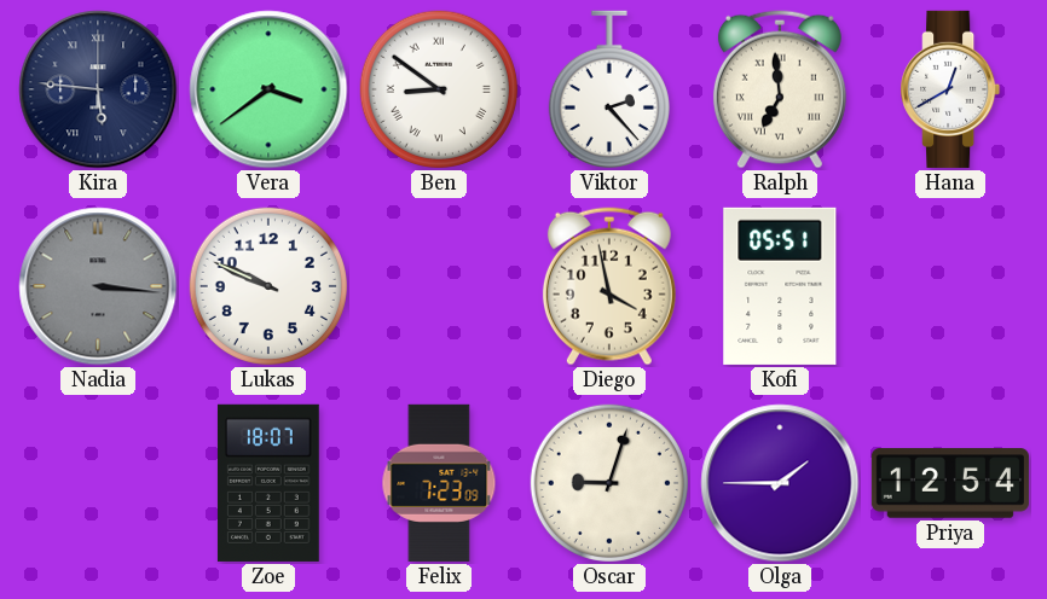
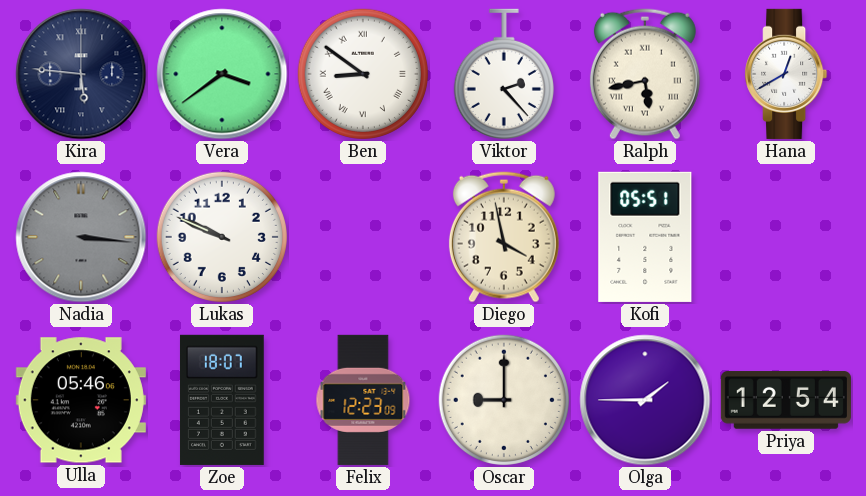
Ralph: 6:59 -> 5:43 (645, 74)
Ulla: none -> 05:46 (81, 400)
Felix: 7:23 -> 12:23 (363, 400)
Oscar: 9:03 -> 9:00 (504, 400)
